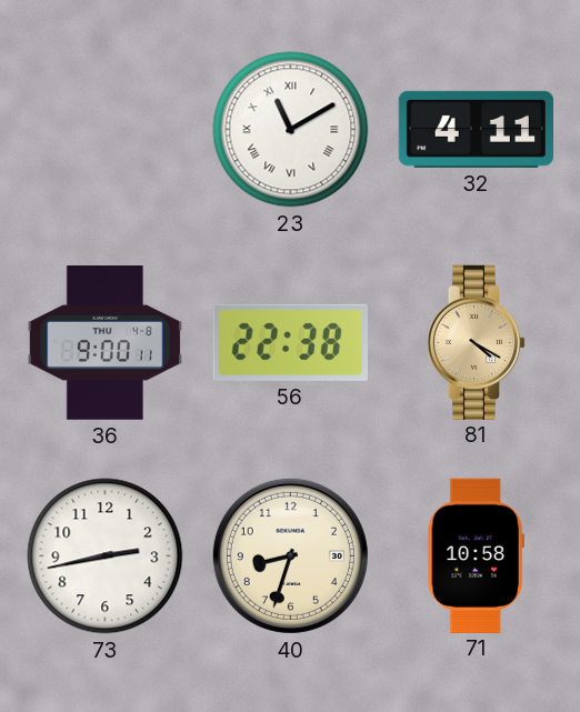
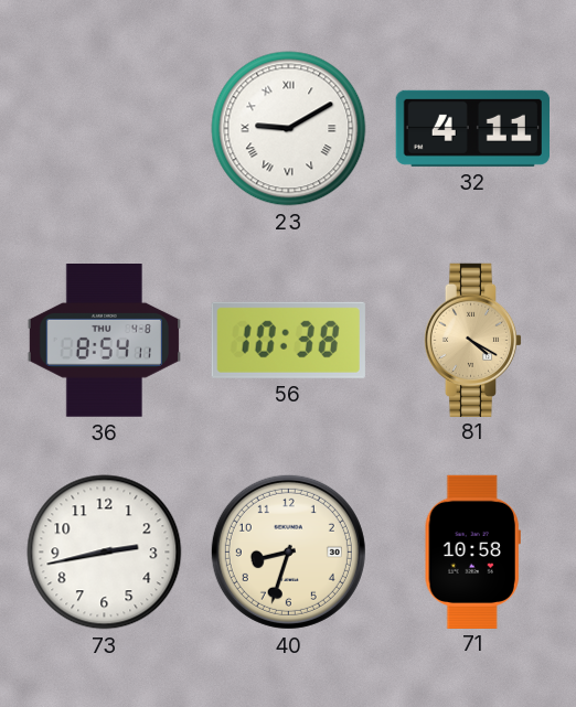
23: 11:10 -> 9:10 (289, 129)
36: 9:00 -> 8:54 (104, 341)
56: 22:38 -> 10:38 (288, 340)
